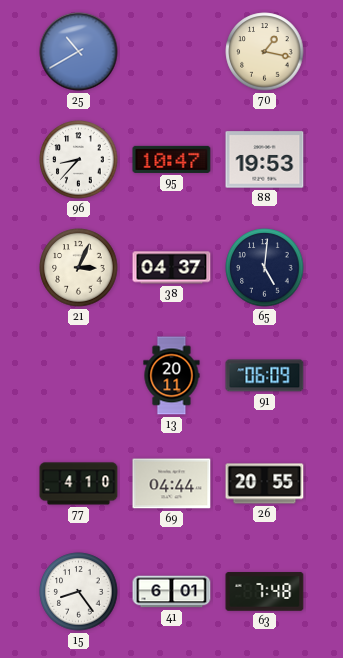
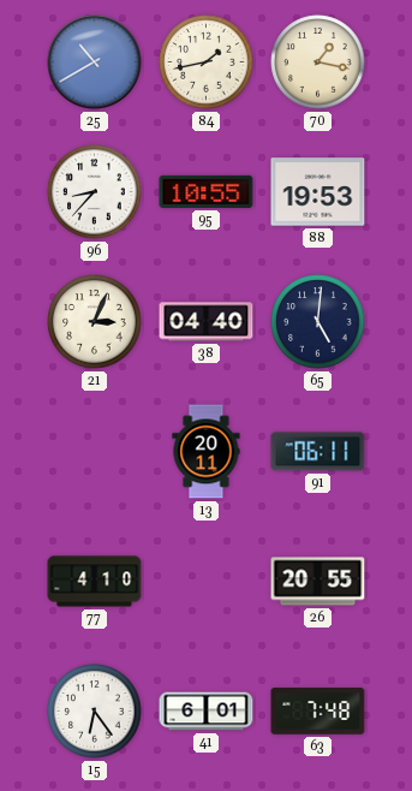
84: none -> 1:43 (207, 63)
95: 10:47 -> 10:55 (207, 191)
38: 04:37 -> 04:40 (207, 322)
91: 06:09 -> 06:11 (318, 452)
69: 04:44 -> none (172, 484)
15: 8:24 -> 6:24 (95, 712)
